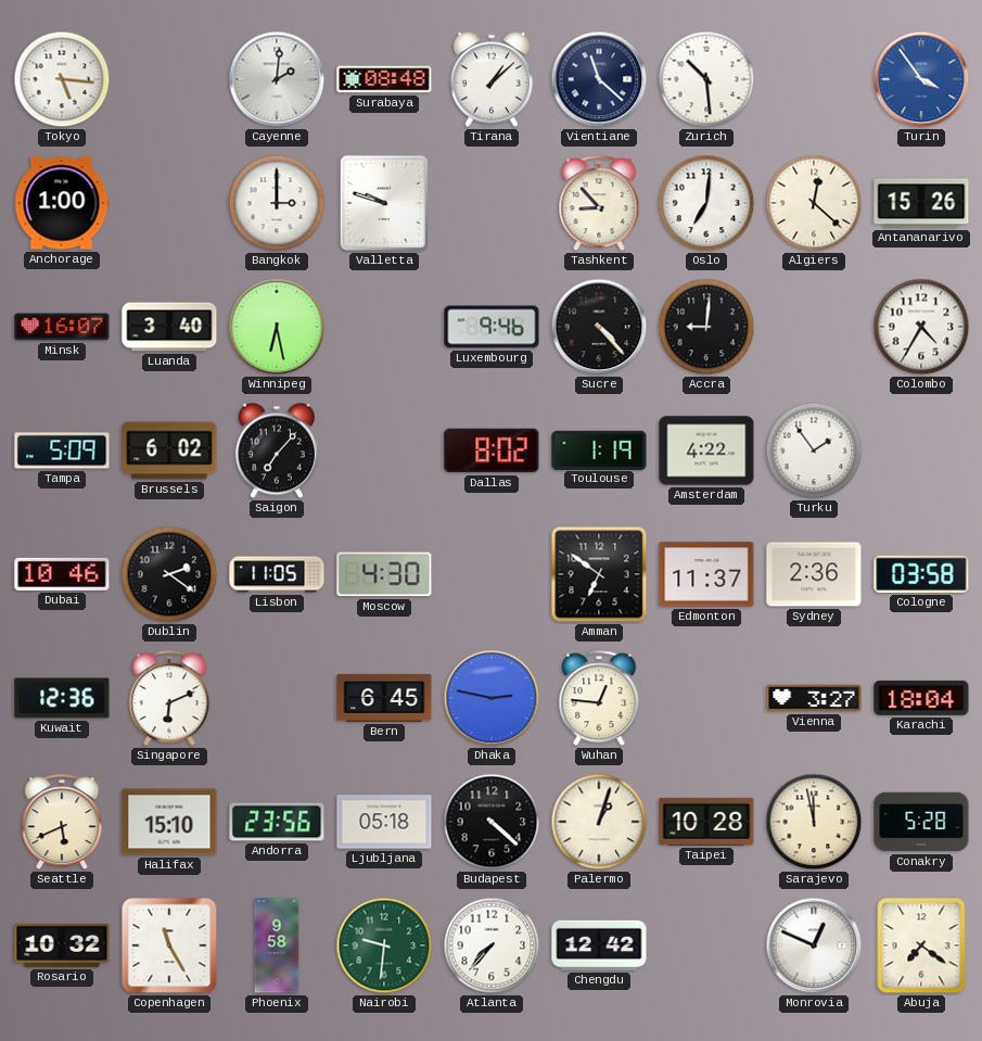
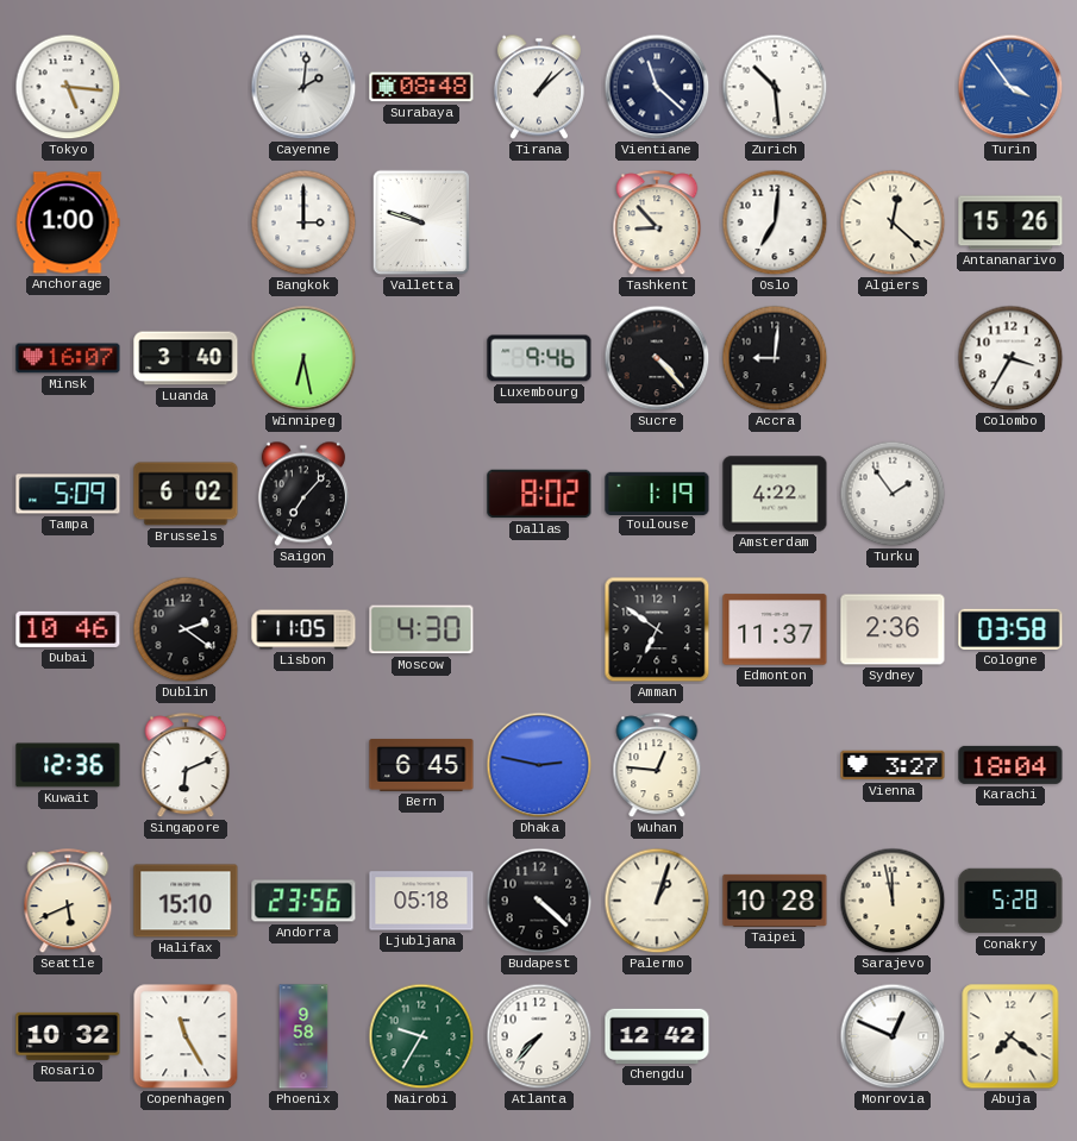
Colombo: 4:35 -> 3:35 (1010, 358)
Nairobi: 9:31 -> 9:35 (421, 1036)
